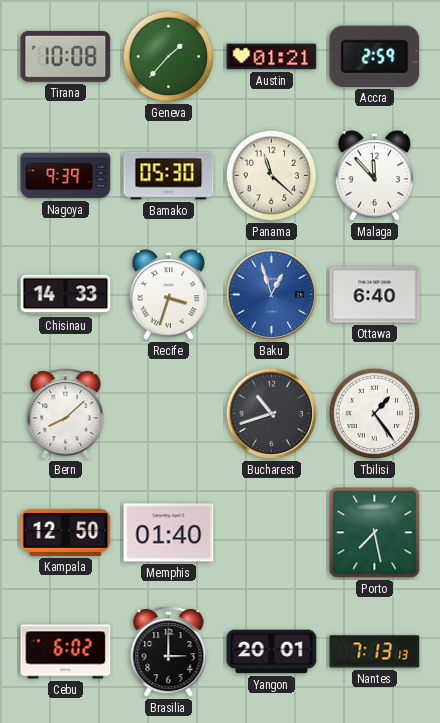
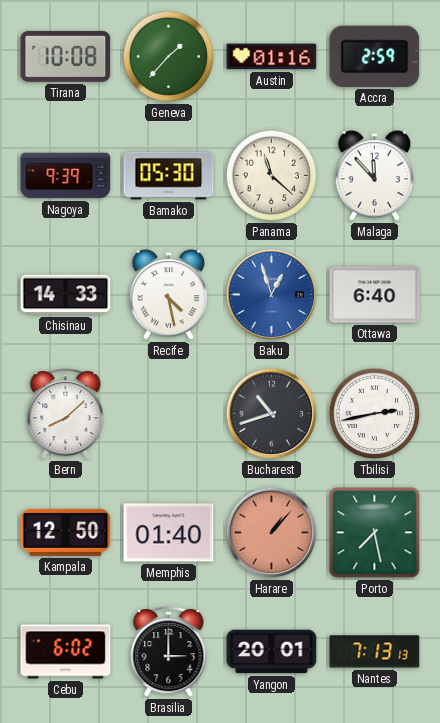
Austin: 01:21 -> 01:16 (272, 57)
Recife: 3:33 -> 4:28 (169, 295)
Tbilisi: 1:24 -> 2:43 (375, 414)
Harare: none -> 1:07 (272, 533)
